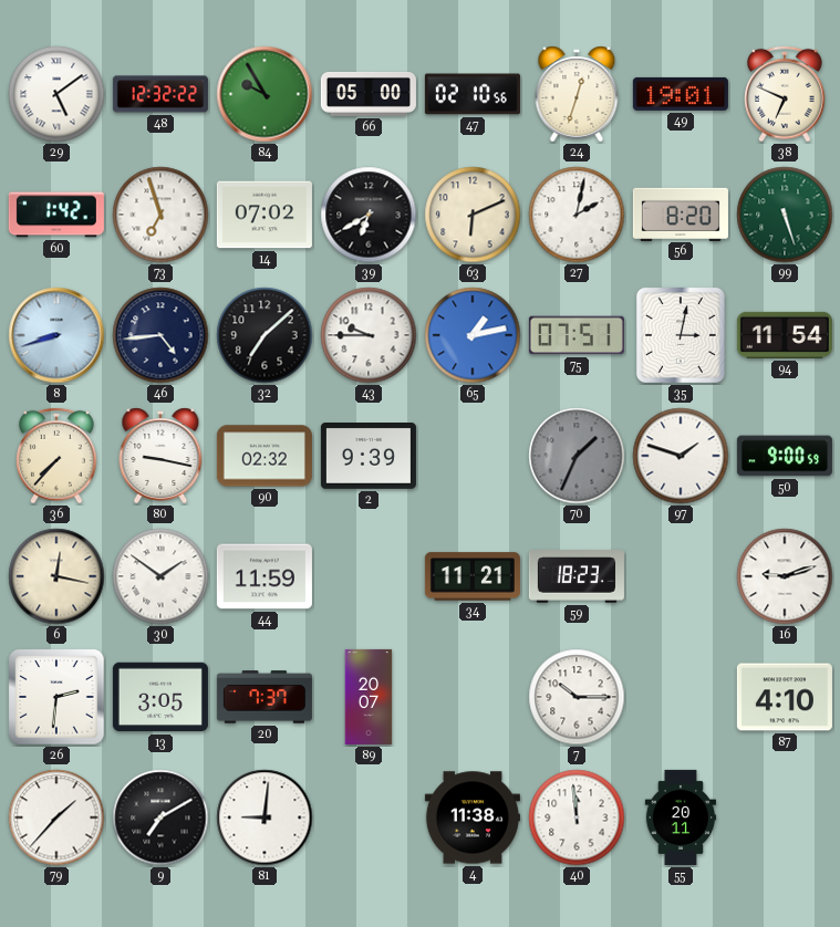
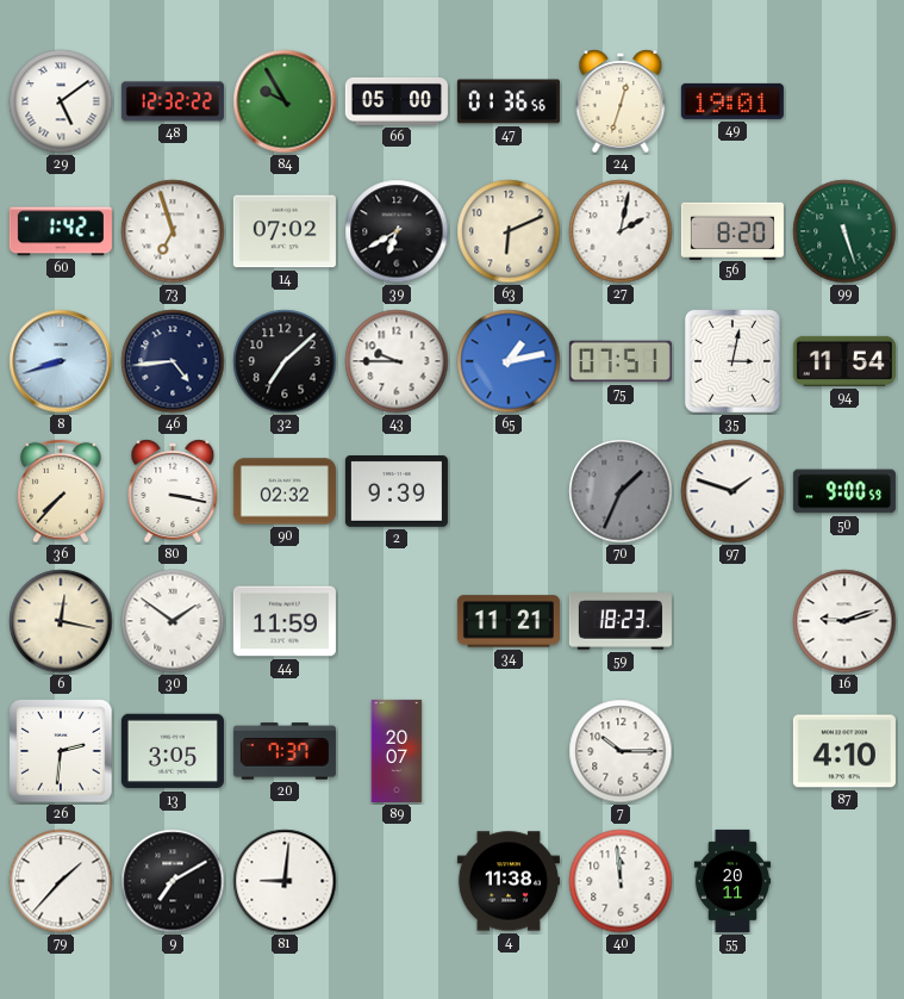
47: 02:10 -> 01:36 (509, 101)
38: 6:49 -> none (785, 94)
80: 9:17 -> 3:17 (173, 491)
